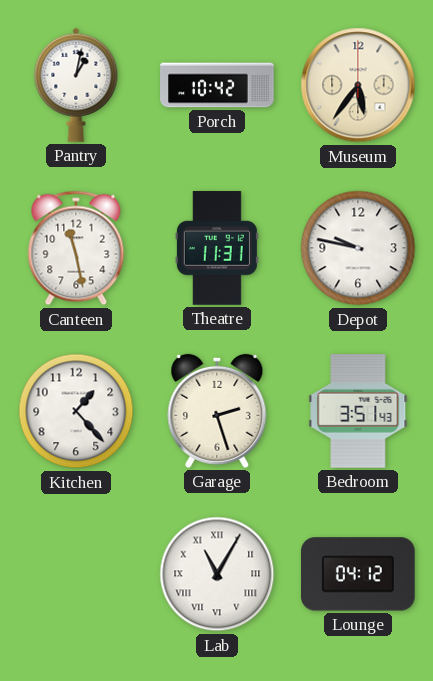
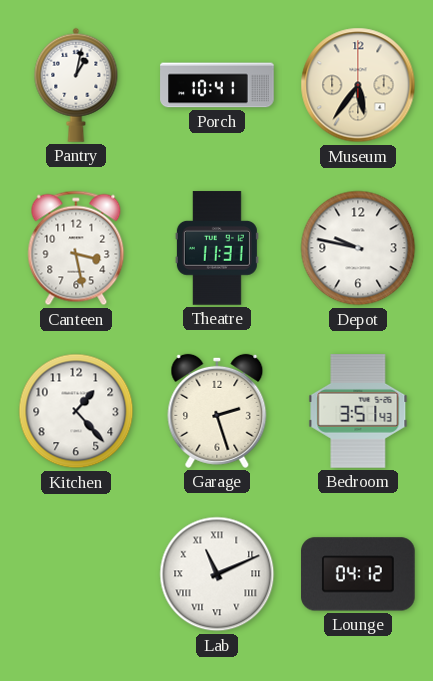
Porch: 10:42 -> 10:41 (217, 85)
Canteen: 11:28 -> 3:28 (76, 248)
Lab: 11:05 -> 11:11 (217, 574)
